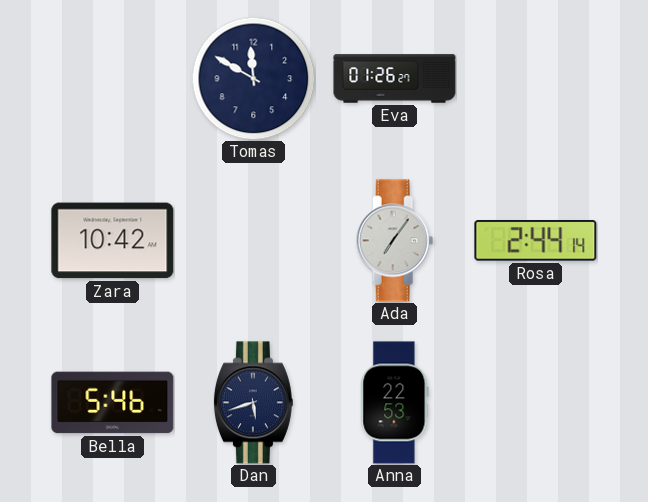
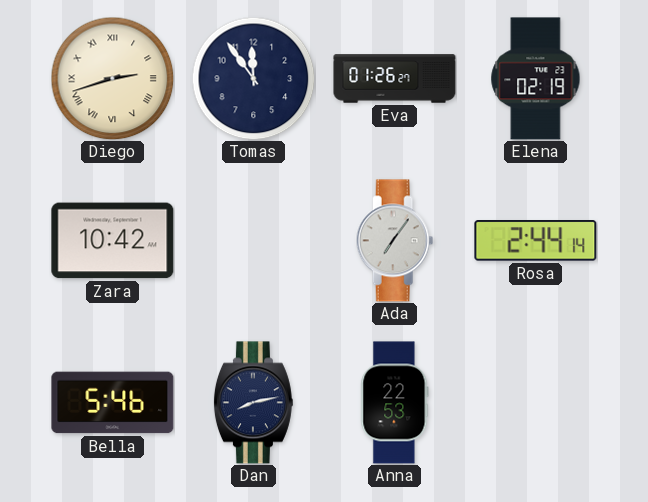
Diego: none -> 2:42 (112, 78)
Tomas: 11:50 -> 11:54 (253, 78)
Elena: none -> 02:19 (536, 79)
Dan: 5:42 -> 8:13 (253, 403)
